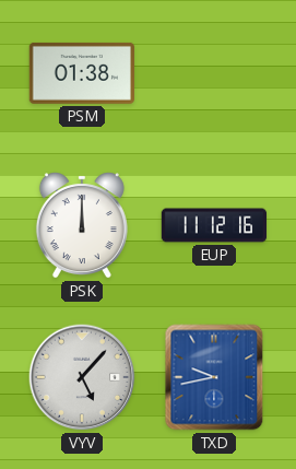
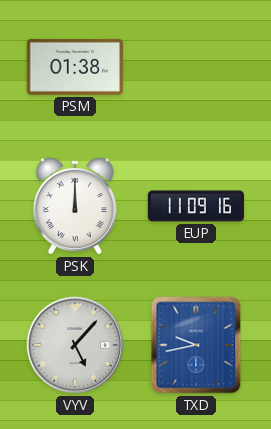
EUP: 11:12 -> 11:09 (196, 206)
